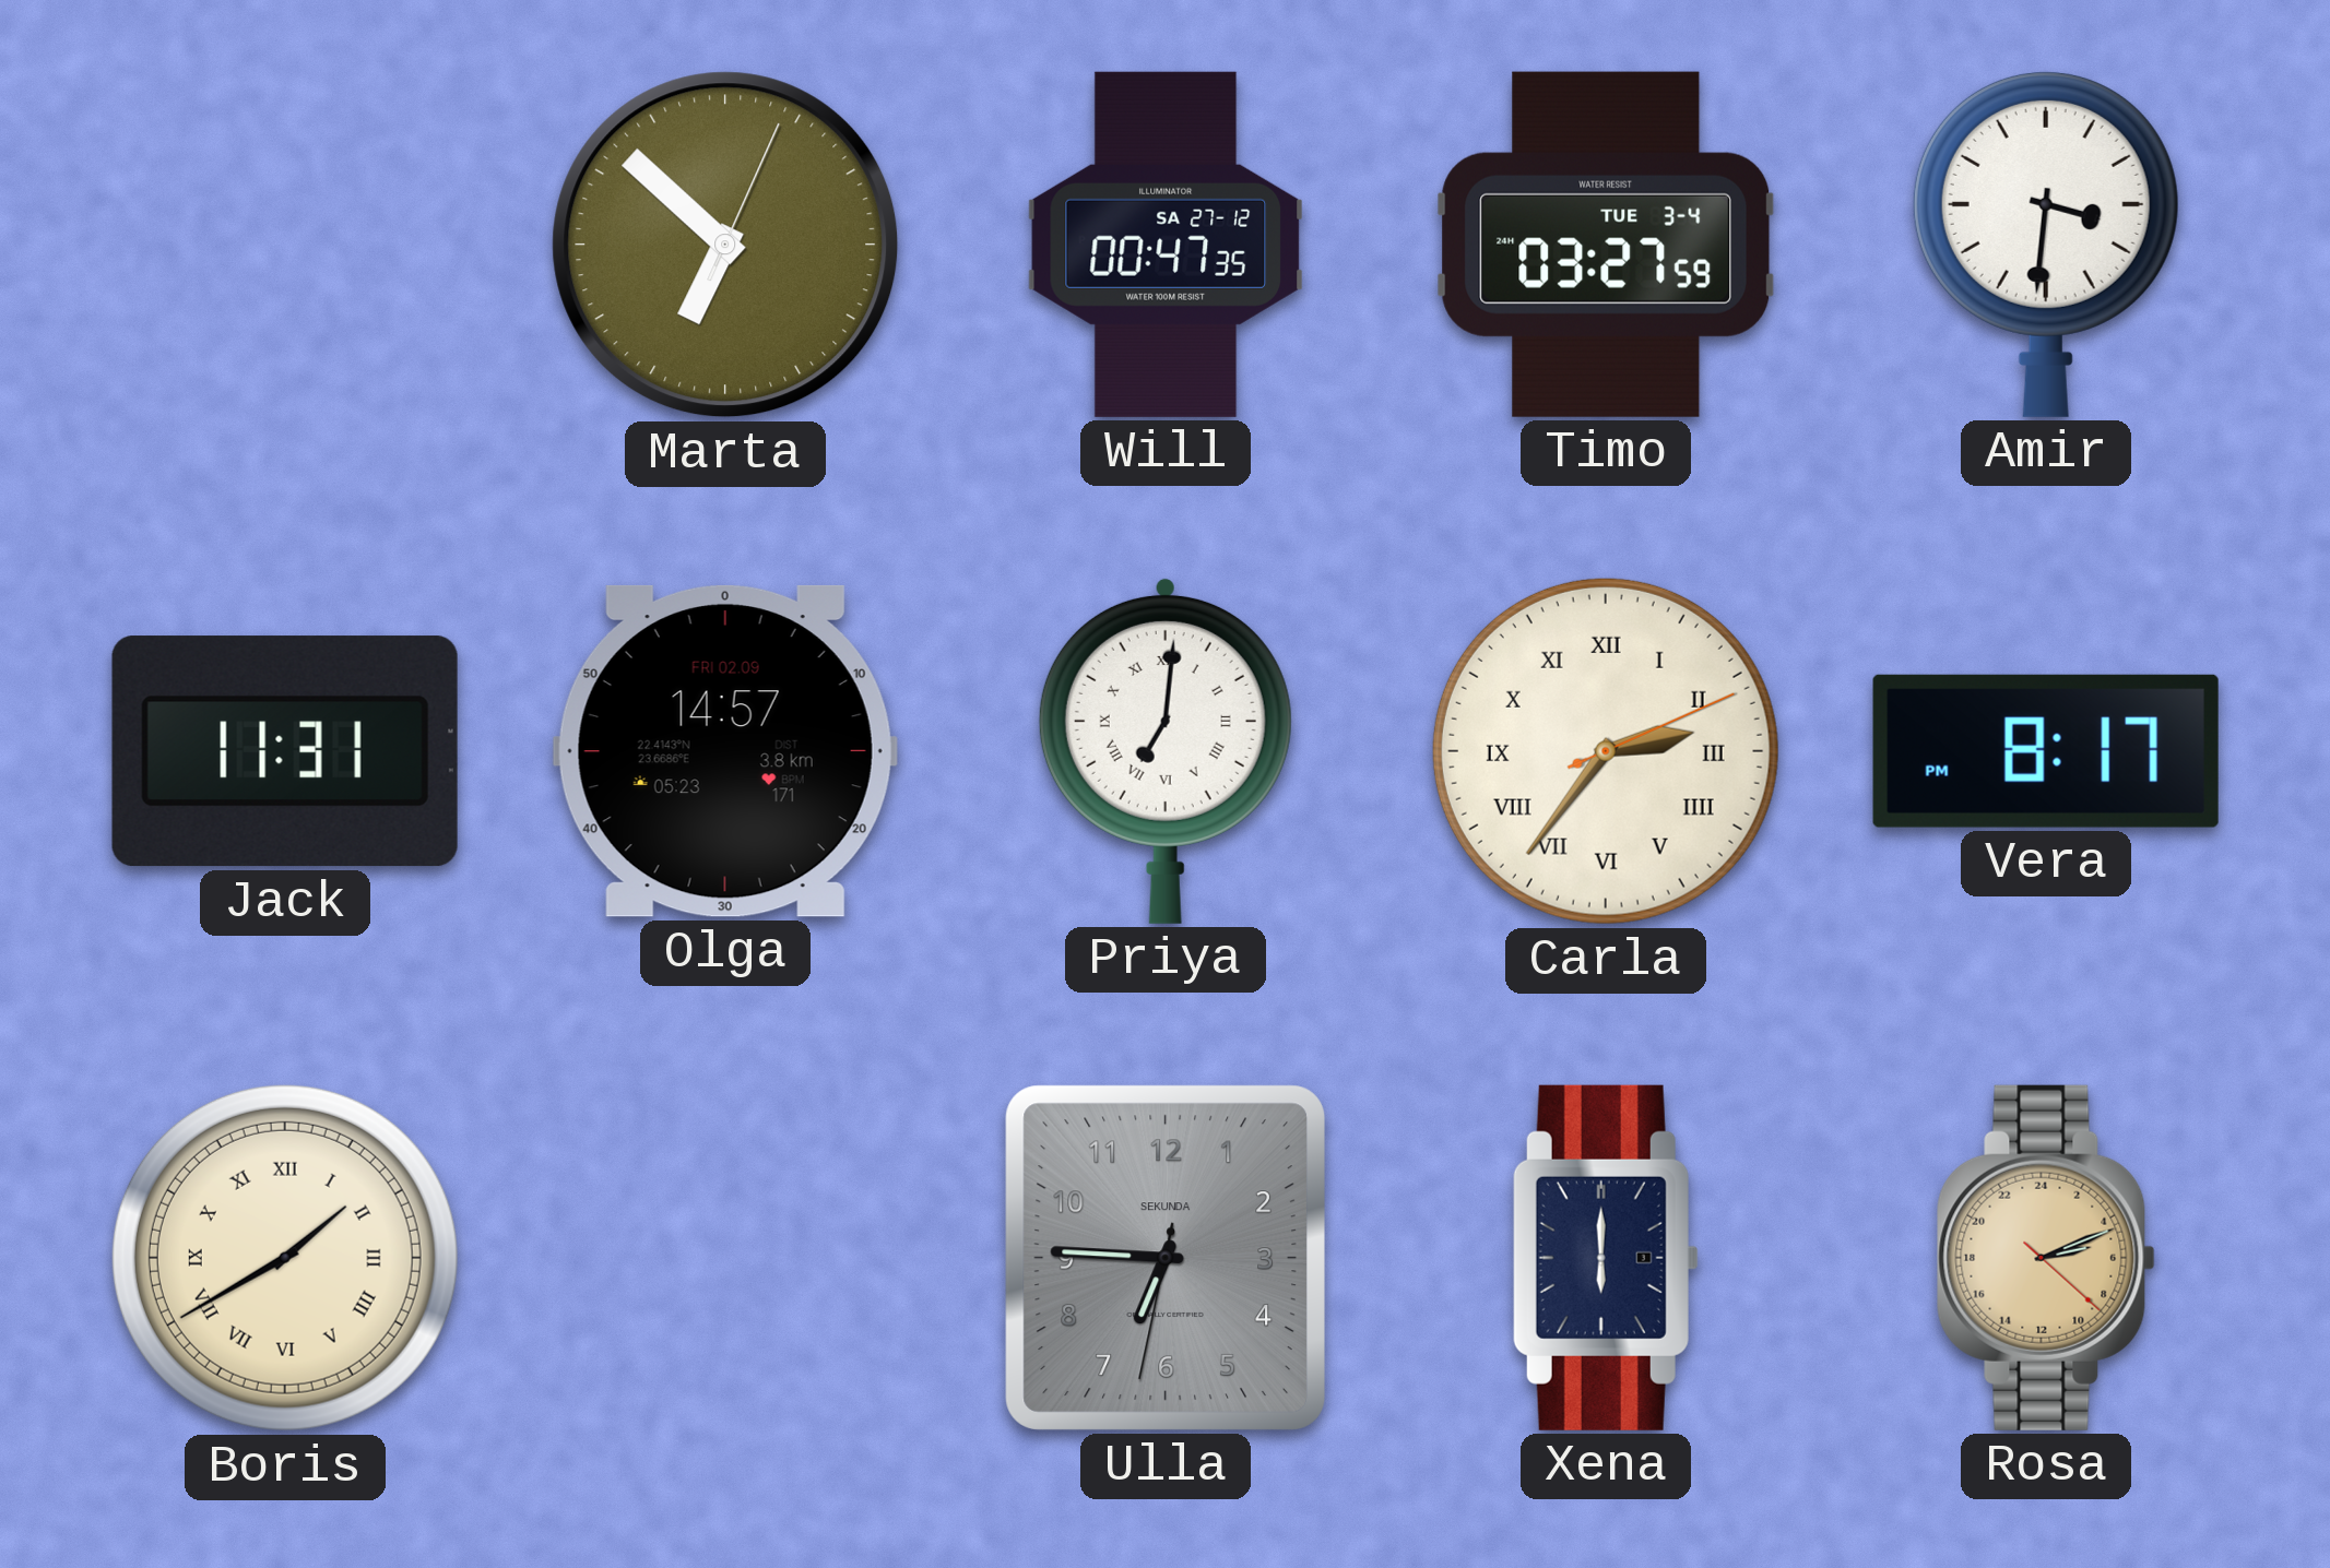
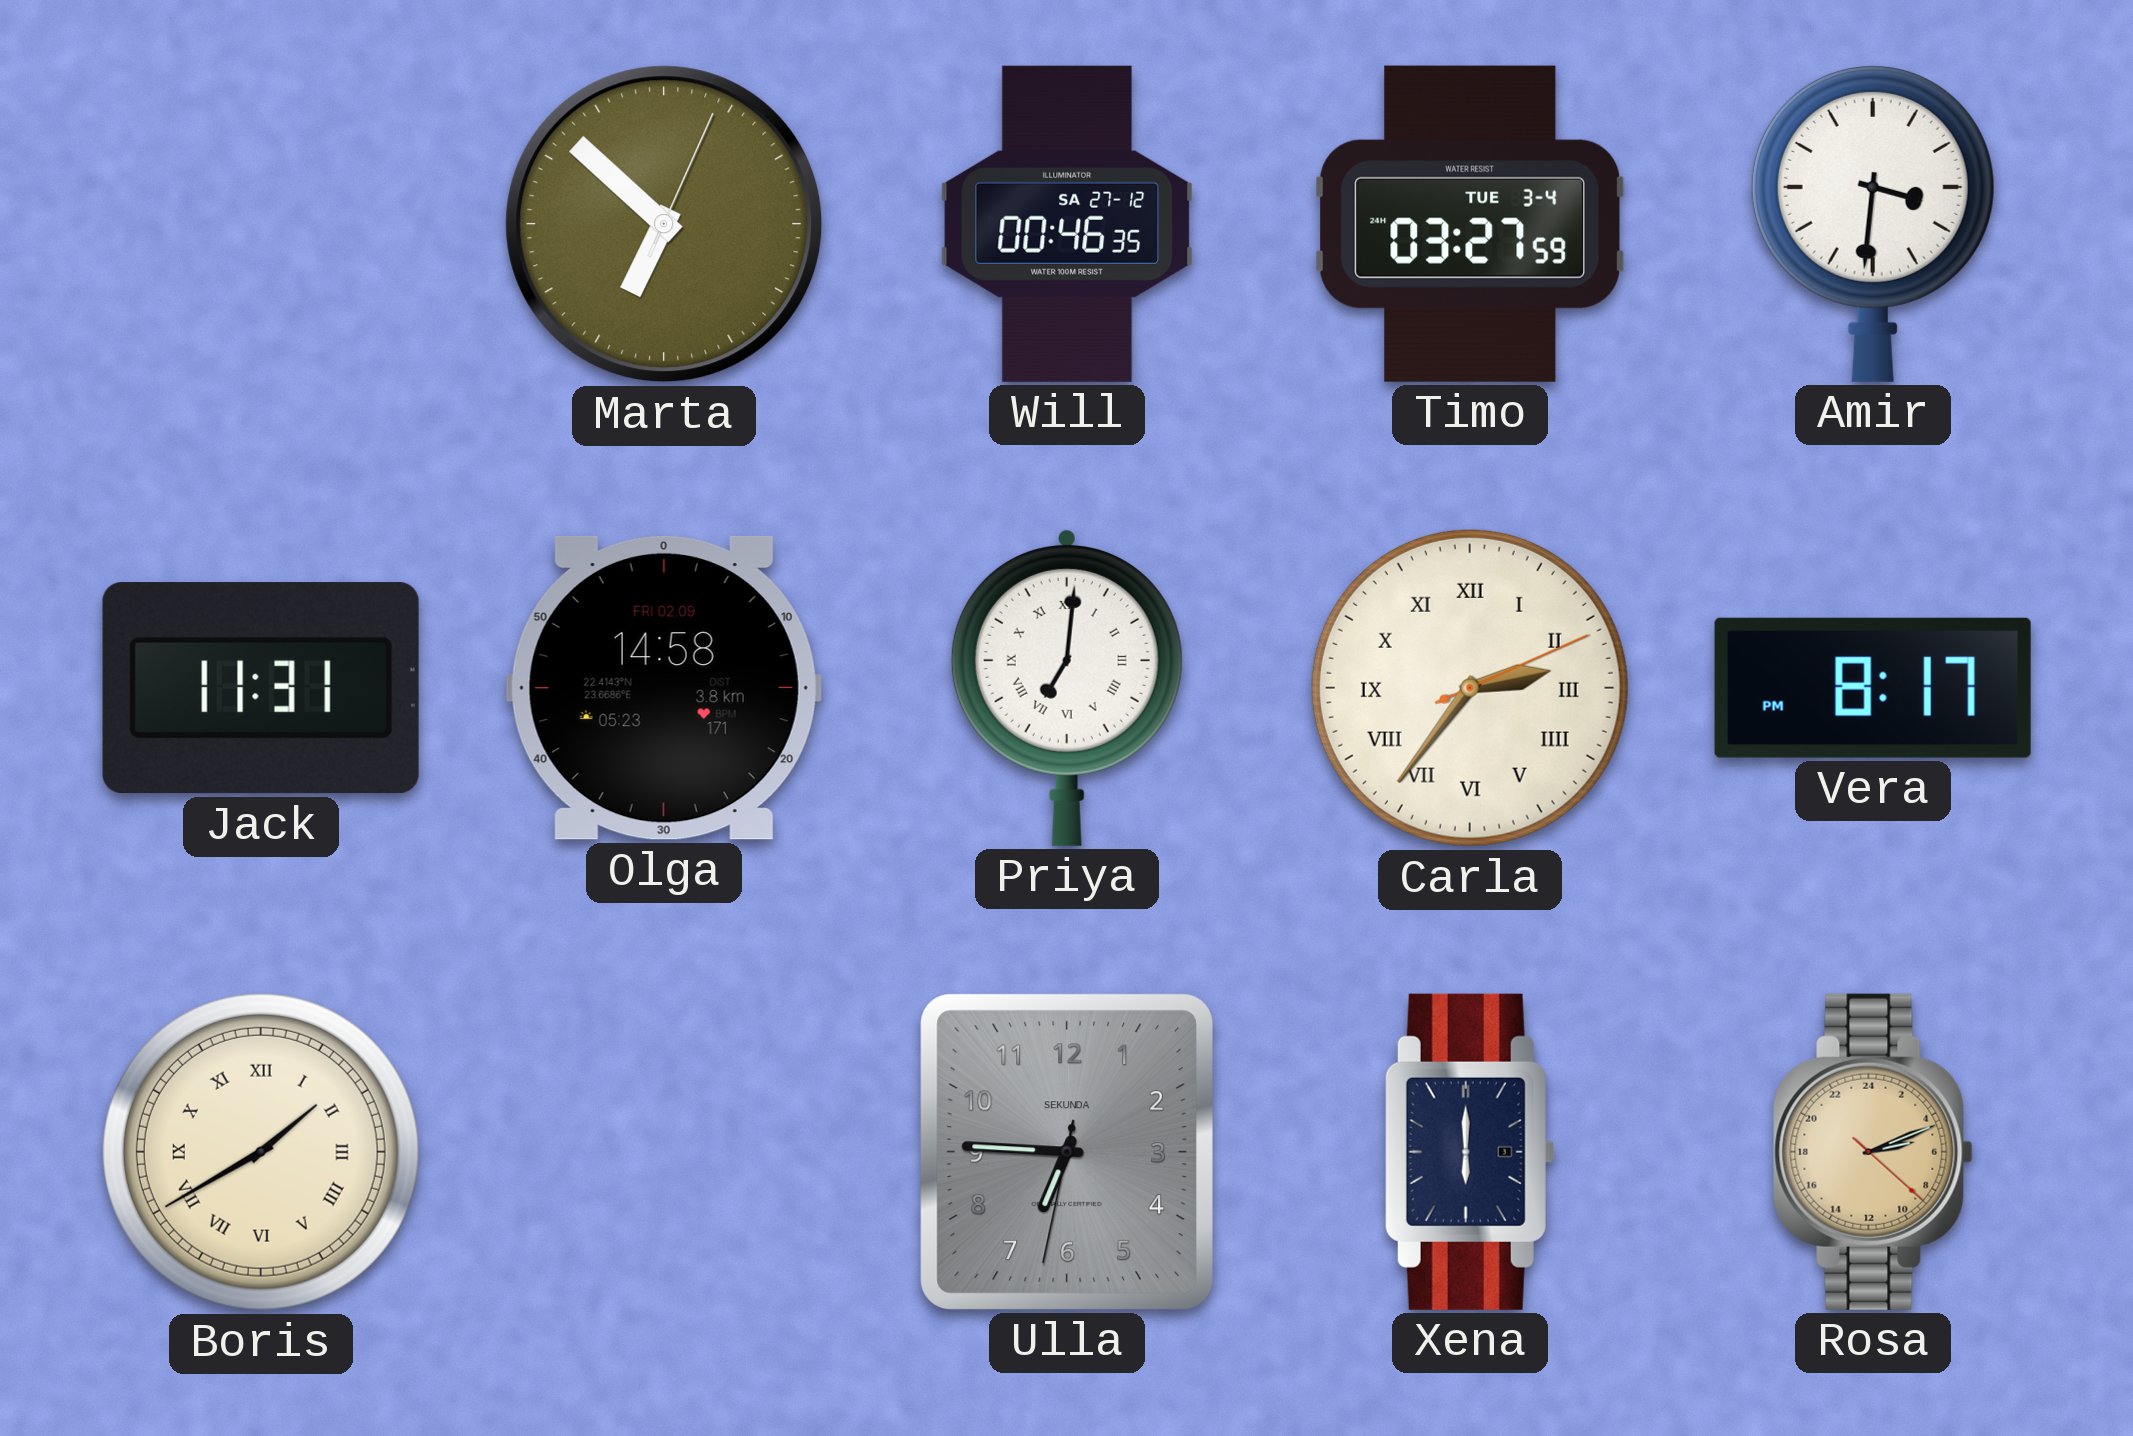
Will: 00:47 -> 00:46 (1066, 224)
Olga: 14:57 -> 14:58 (664, 688)
